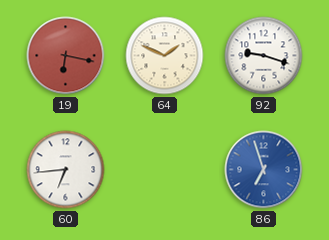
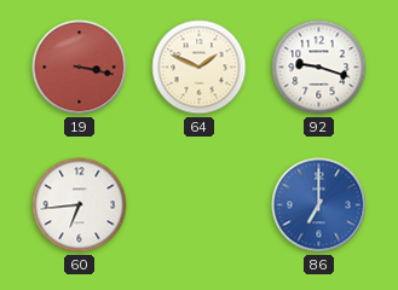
19: 6:17 -> 3:17 (80, 68)
86: 6:57 -> 7:00 (319, 205)
